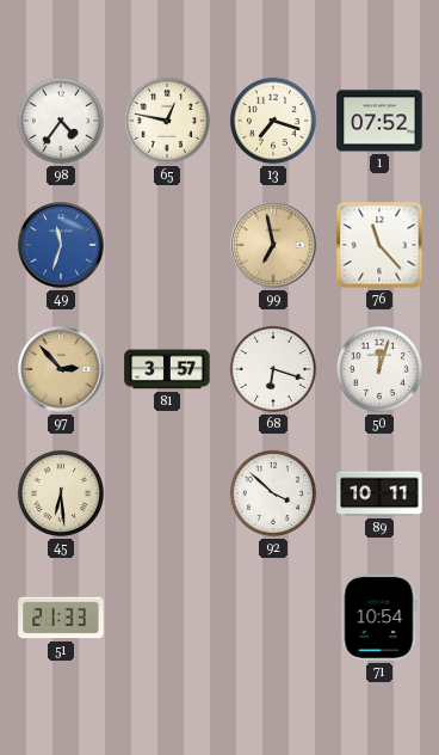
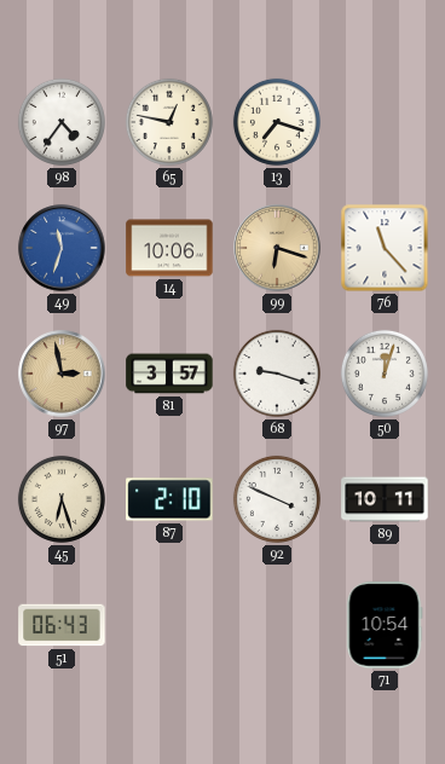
1: 07:52 -> none (379, 121)
14: none -> 10:06 (169, 248)
99: 6:58 -> 6:18 (277, 248)
97: 2:53 -> 2:58 (62, 374)
68: 6:18 -> 9:18 (277, 374)
45: 6:29 -> 6:27 (62, 499)
87: none -> 2:10 (169, 499)
92: 3:52 -> 3:49 (277, 499)
51: 21:33 -> 06:43 (62, 625)
